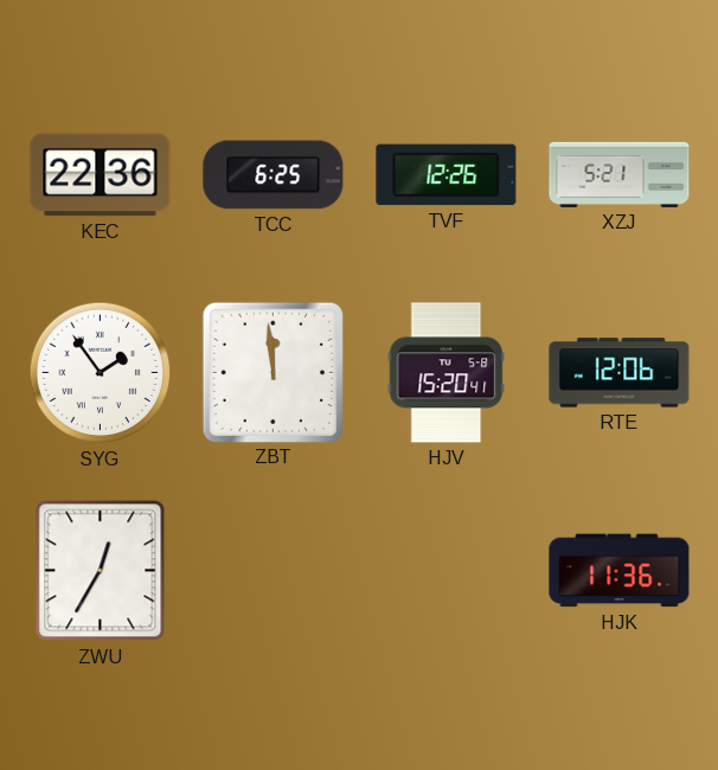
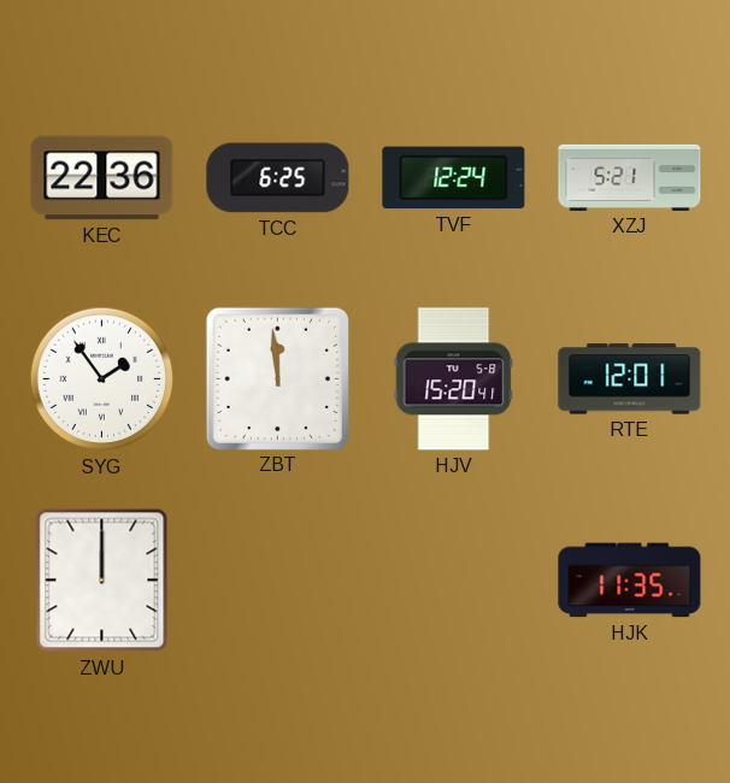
TVF: 12:26 -> 12:24 (454, 178)
RTE: 12:06 -> 12:01 (630, 379)
ZWU: 12:35 -> 12:00 (102, 581)
HJK: 11:36 -> 11:35 (630, 581)
